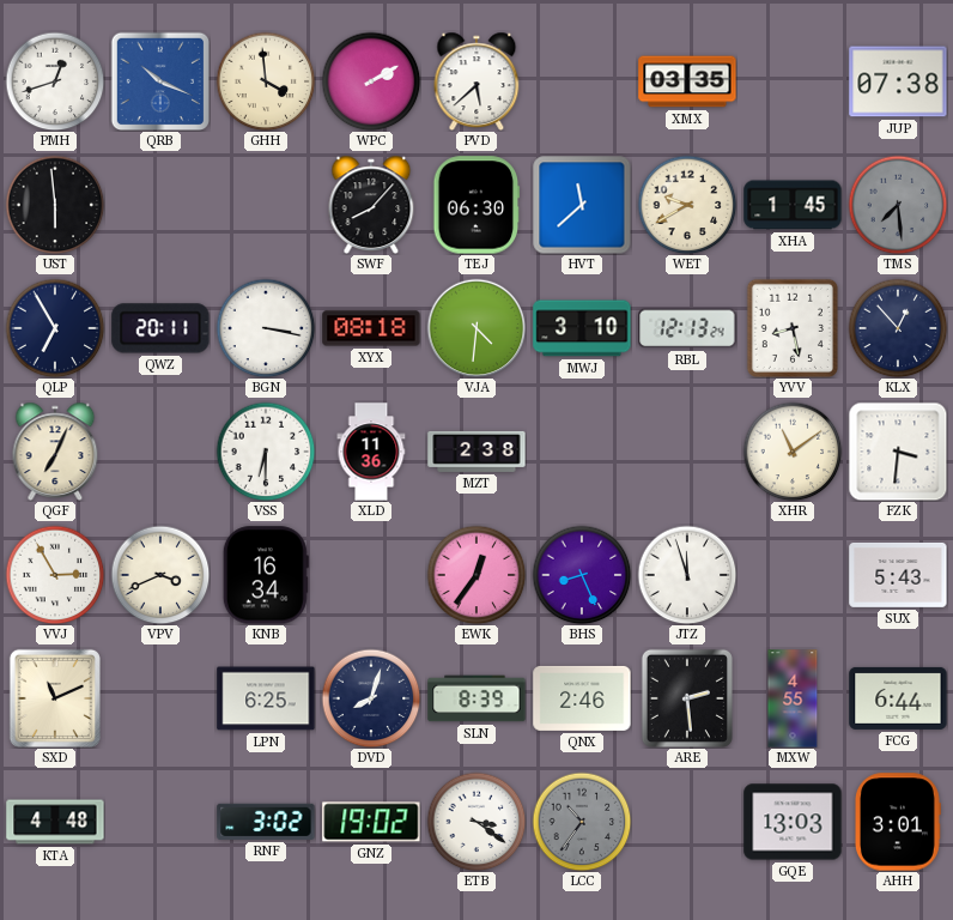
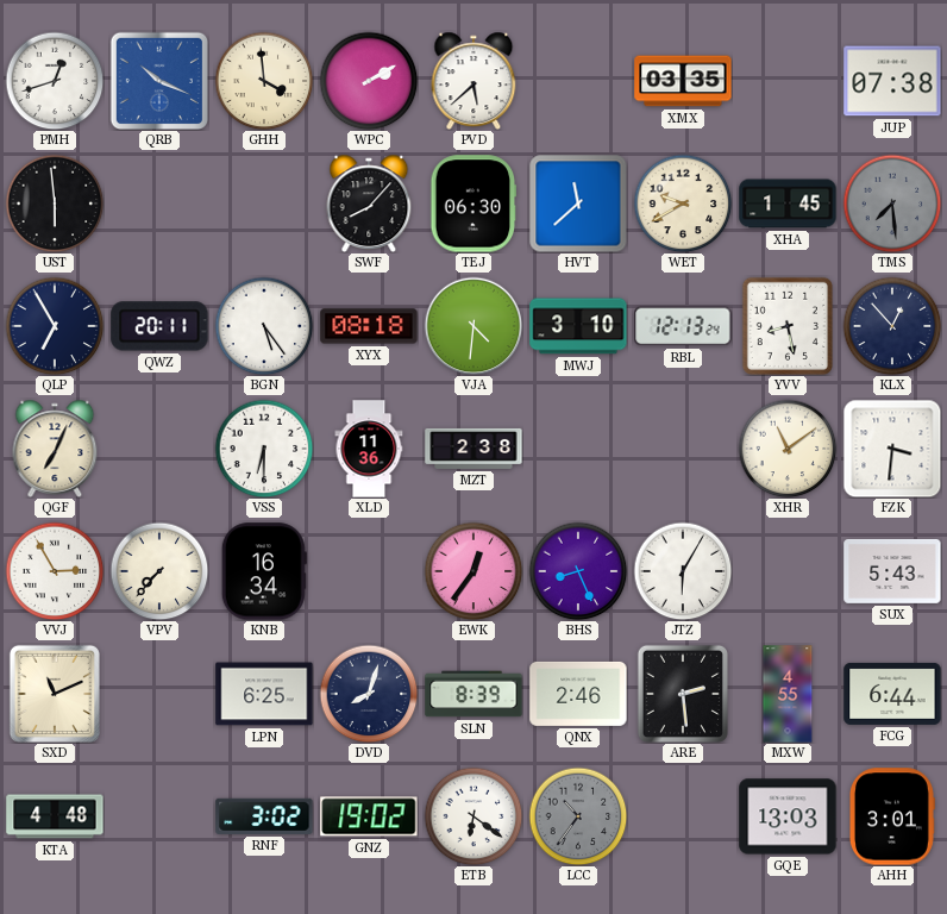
BGN: 3:17 -> 5:24 (264, 326)
VPV: 3:41 -> 7:37 (159, 571)
JTZ: 11:57 -> 6:05 (683, 571)
ETB: 3:21 -> 6:21 (473, 816)
